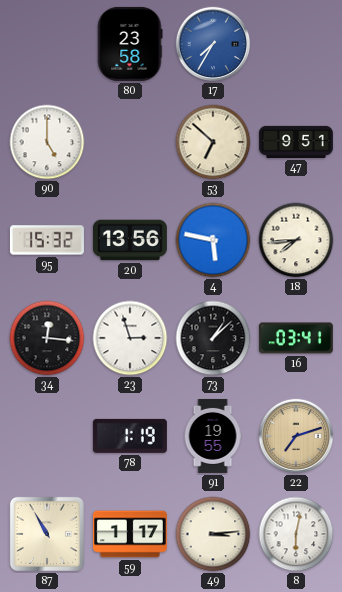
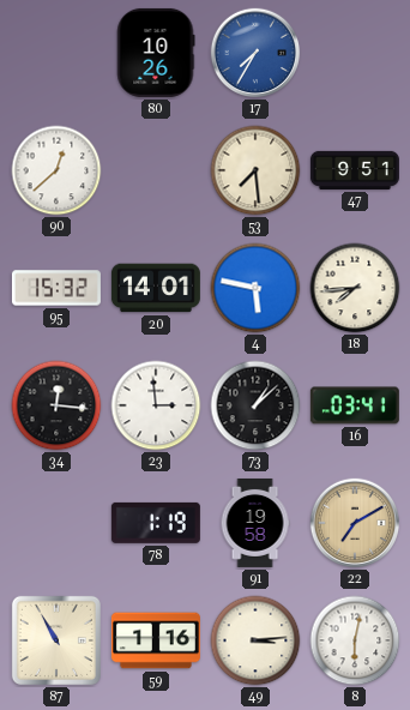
80: 23:58 -> 10:26 (156, 53)
90: 5:00 -> 12:38 (56, 170)
53: 6:52 -> 7:29 (255, 170)
20: 13:56 -> 14:01 (156, 288)
23: 2:57 -> 2:59 (156, 405)
91: 19:55 -> 19:58 (255, 523)
22: 7:12 -> 7:10 (355, 523)
59: 1:17 -> 1:16 (156, 640)
